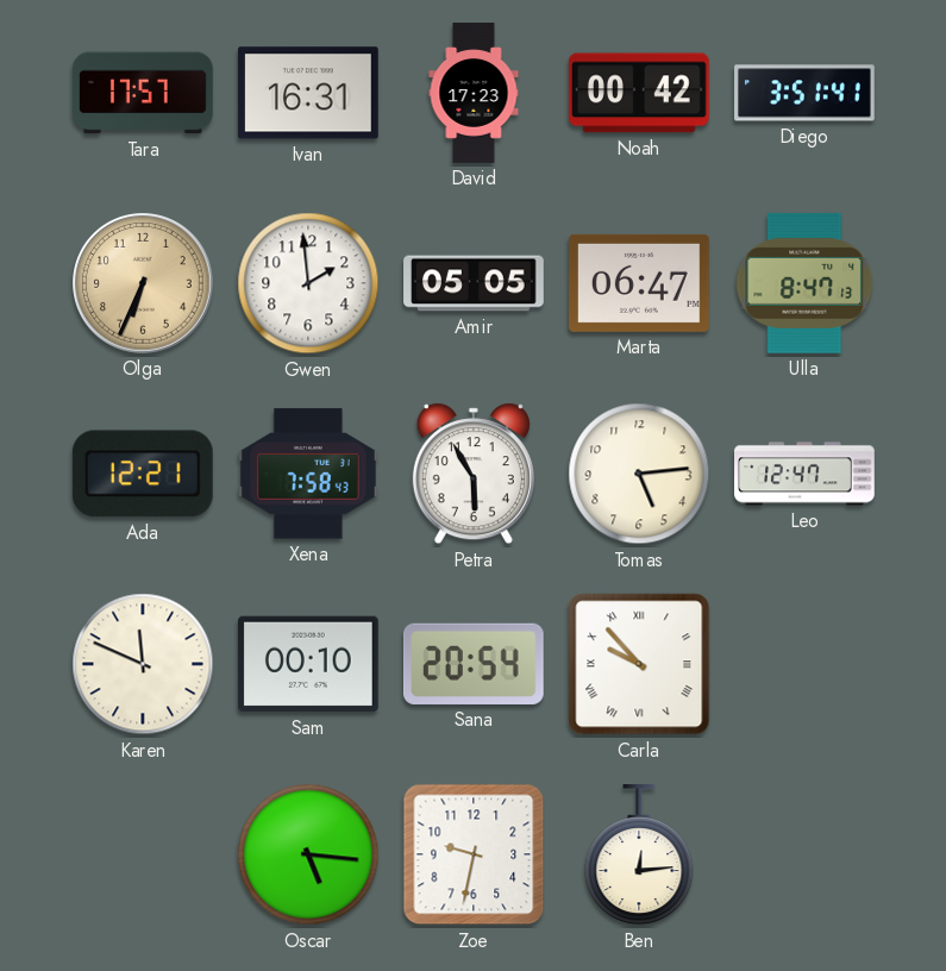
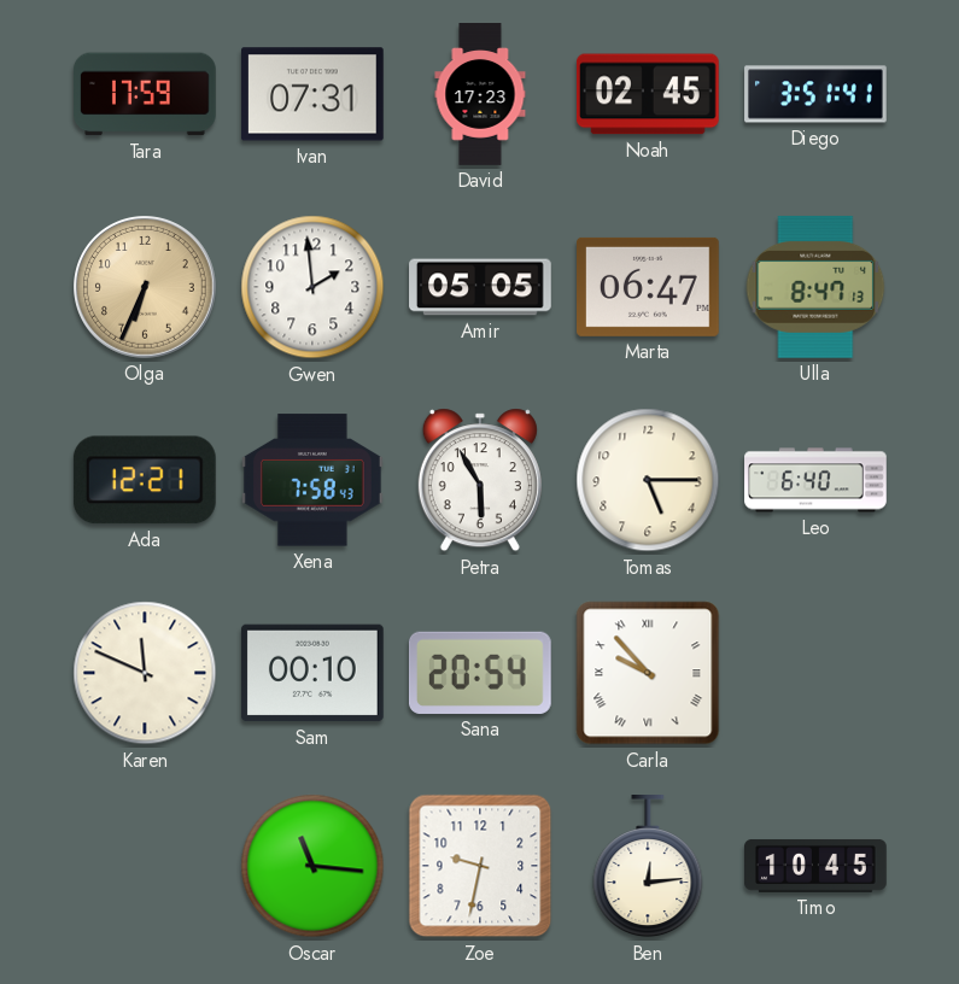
Tara: 17:57 -> 17:59 (146, 94)
Ivan: 16:31 -> 07:31 (312, 94)
Noah: 00:42 -> 02:45 (648, 94)
Tomas: 5:14 -> 5:15 (648, 480)
Leo: 12:47 -> 6:40 (815, 480)
Oscar: 5:16 -> 11:16 (312, 866)
Timo: none -> 10:45 (817, 866)
